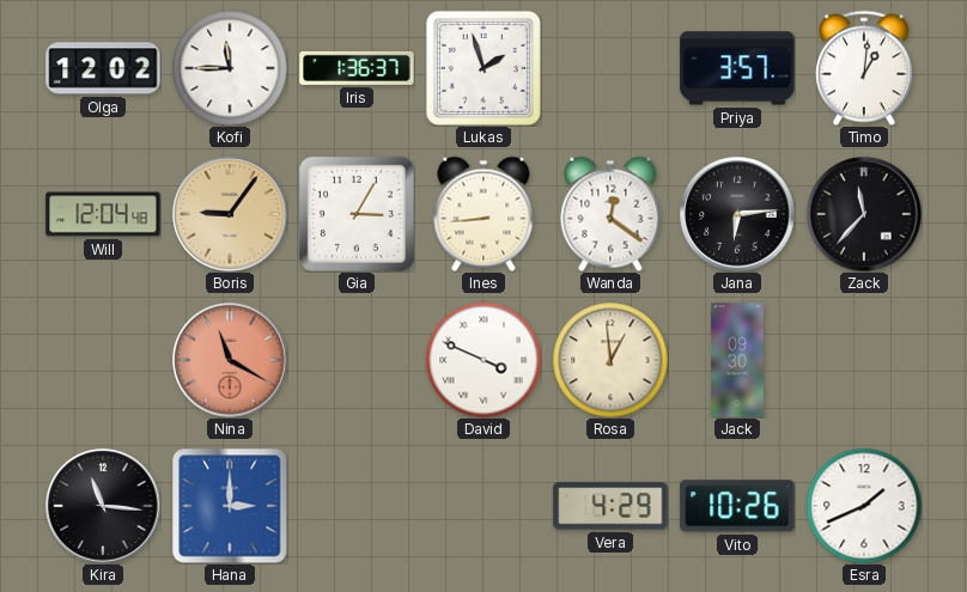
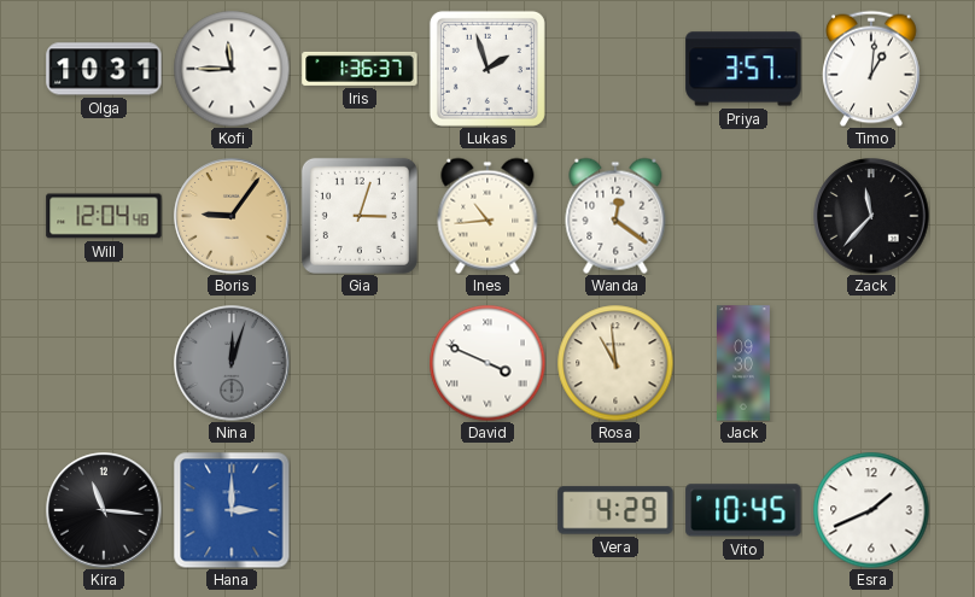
Olga: 12:02 -> 10:31 (104, 69)
Gia: 3:05 -> 3:03 (360, 216)
Ines: 8:44 -> 10:44 (488, 216)
Jana: 6:14 -> none (737, 214)
Nina: 11:20 -> 12:03 (232, 363)
Nina dial: salmon -> grey (232, 363)
Rosa: 12:59 -> 10:59 (615, 363)
Vito: 10:26 -> 10:45 (743, 510)
